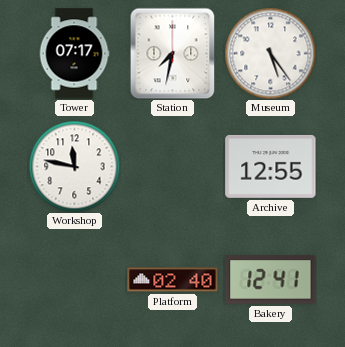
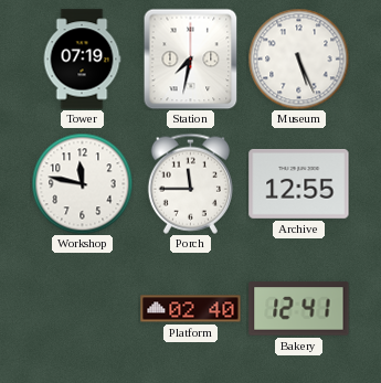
Tower: 07:17 -> 07:19 (82, 60)
Museum: 5:24 -> 5:26 (298, 58)
Porch: none -> 11:45 (190, 183)
